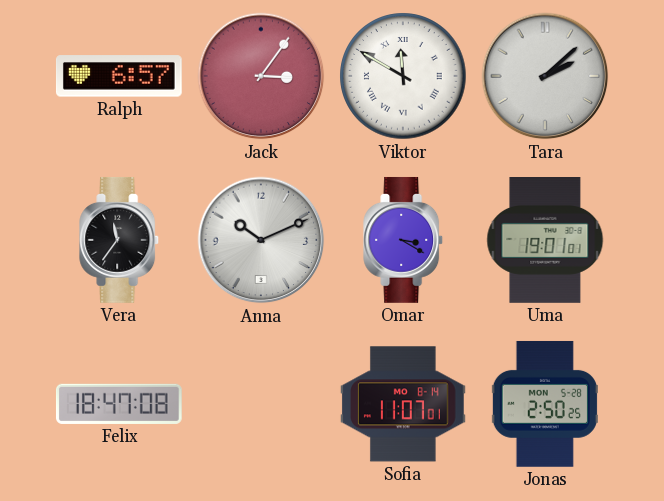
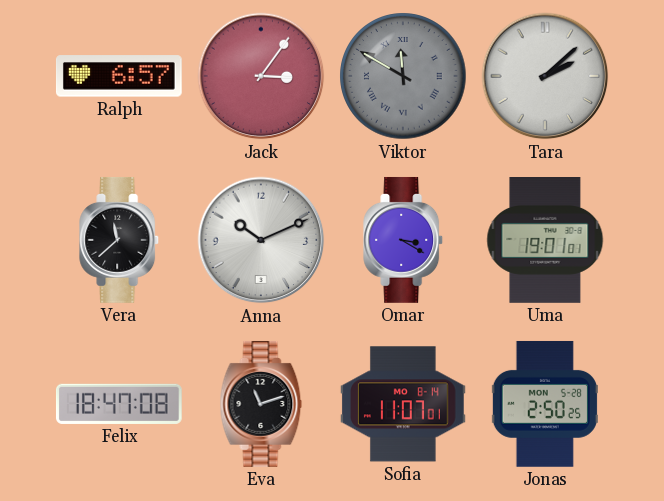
Viktor dial: white -> grey (403, 76)
Vera: 11:36 -> 11:38 (120, 240)
Eva: none -> 11:12 (261, 404)
